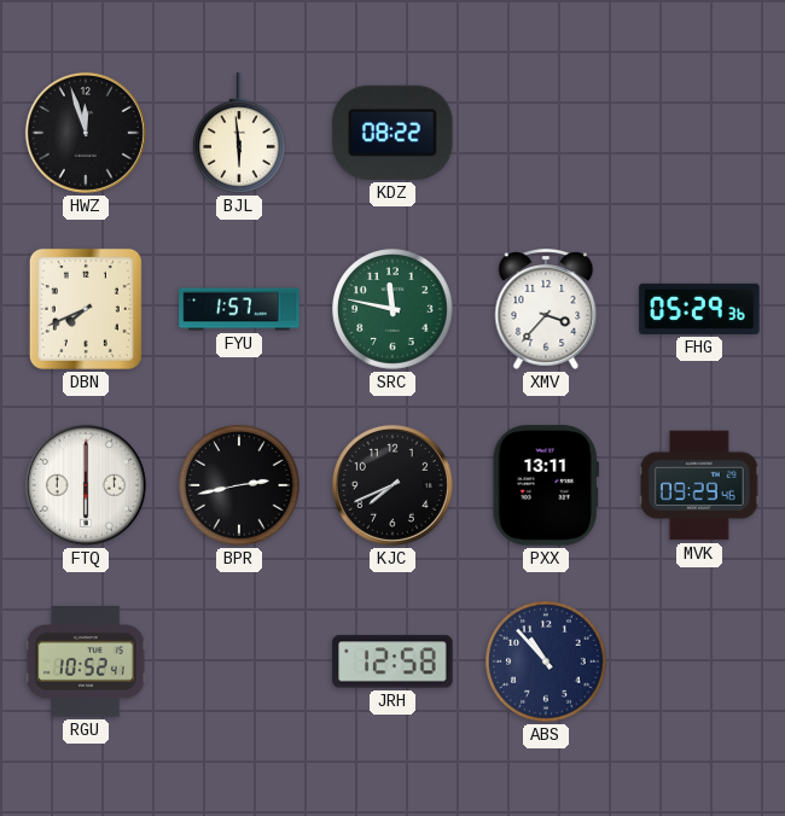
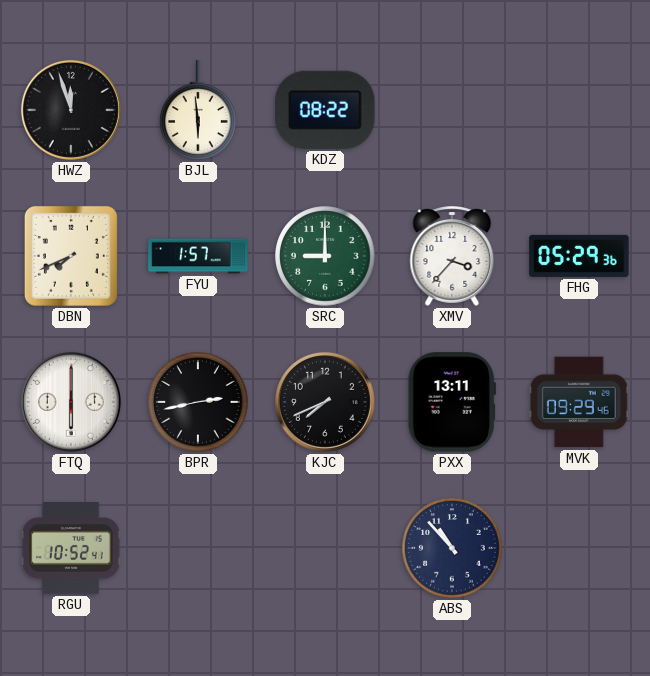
SRC: 11:47 -> 9:00 (325, 256)
JRH: 12:58 -> none (392, 661)
